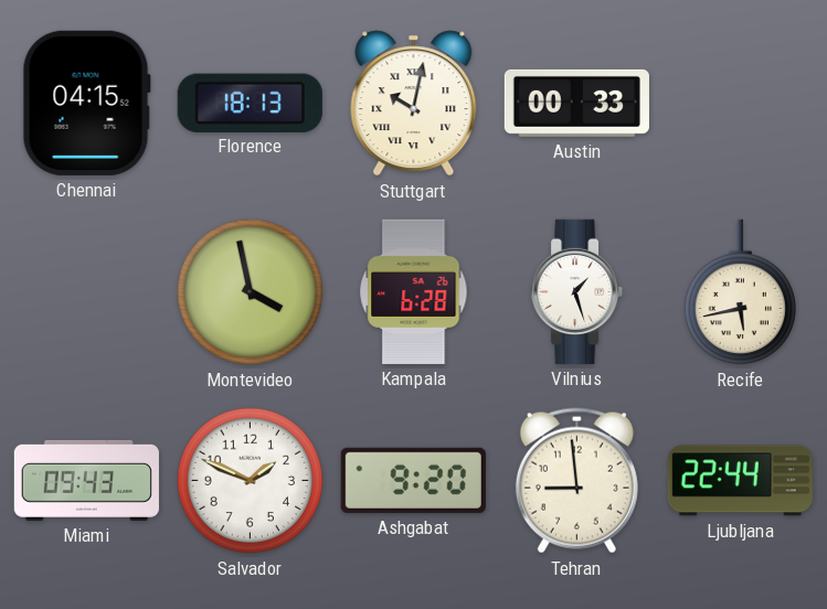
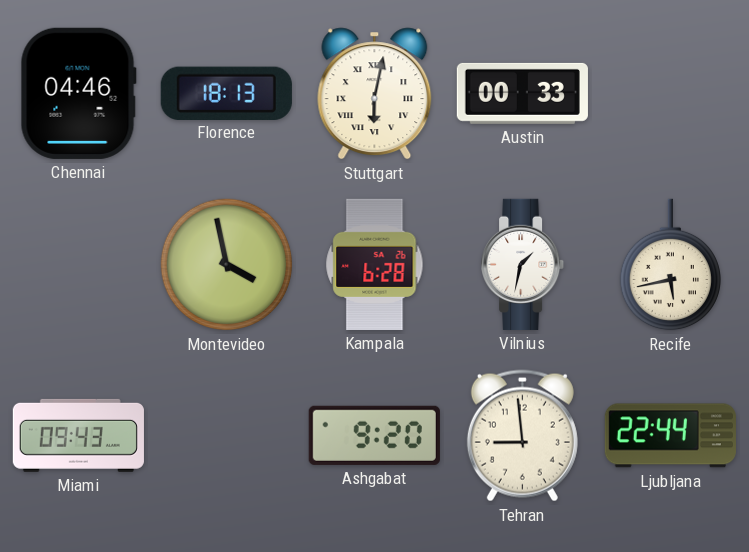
Chennai: 04:15 -> 04:46 (78, 93)
Stuttgart: 10:02 -> 6:02 (375, 94)
Vilnius: 1:27 -> 1:32 (523, 264)
Salvador: 1:49 -> none (251, 481)
